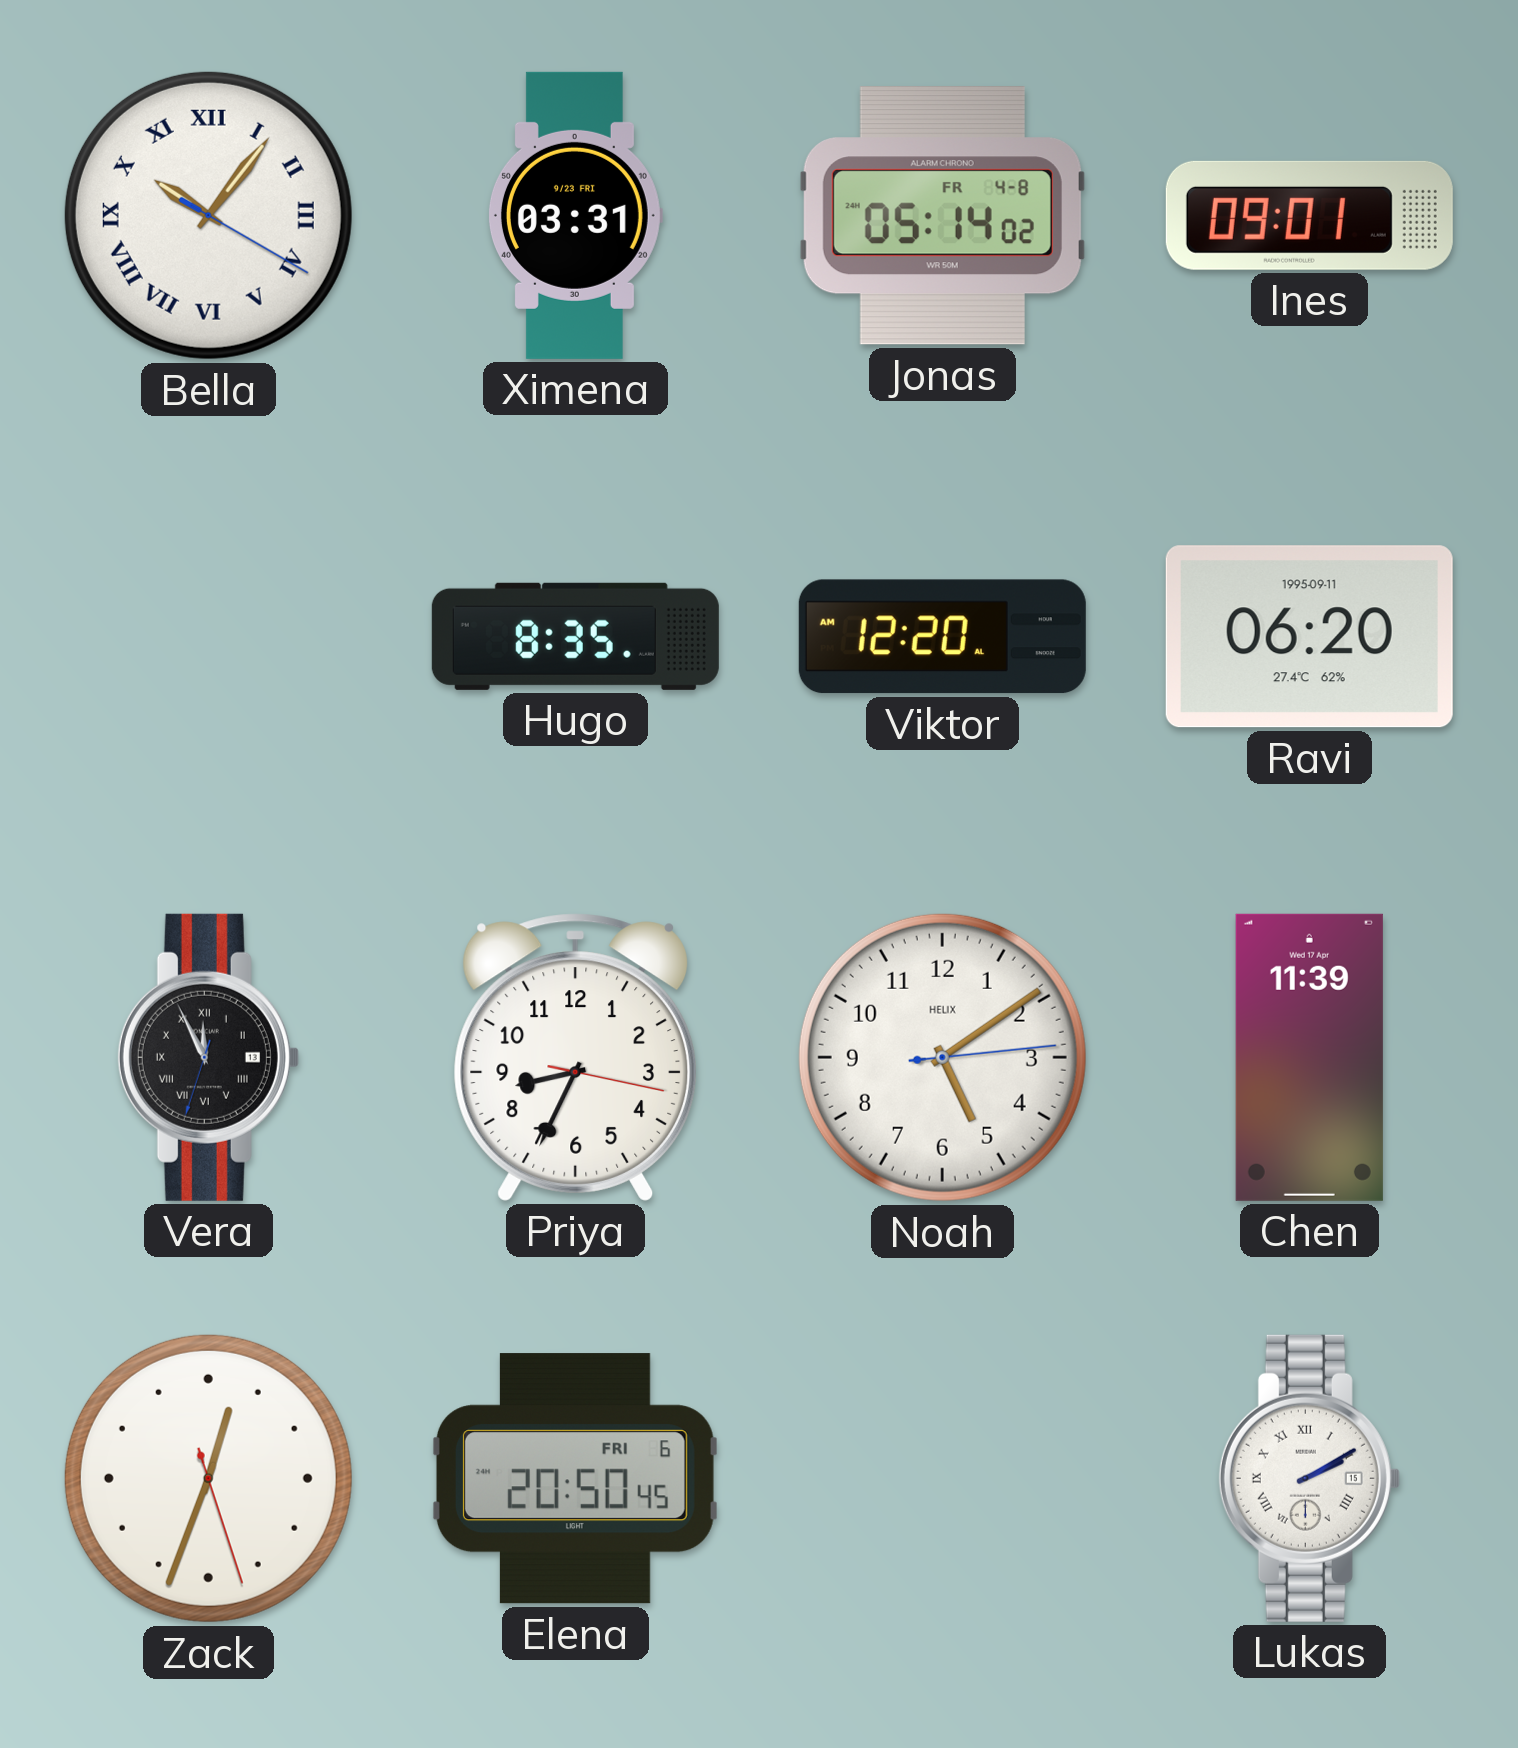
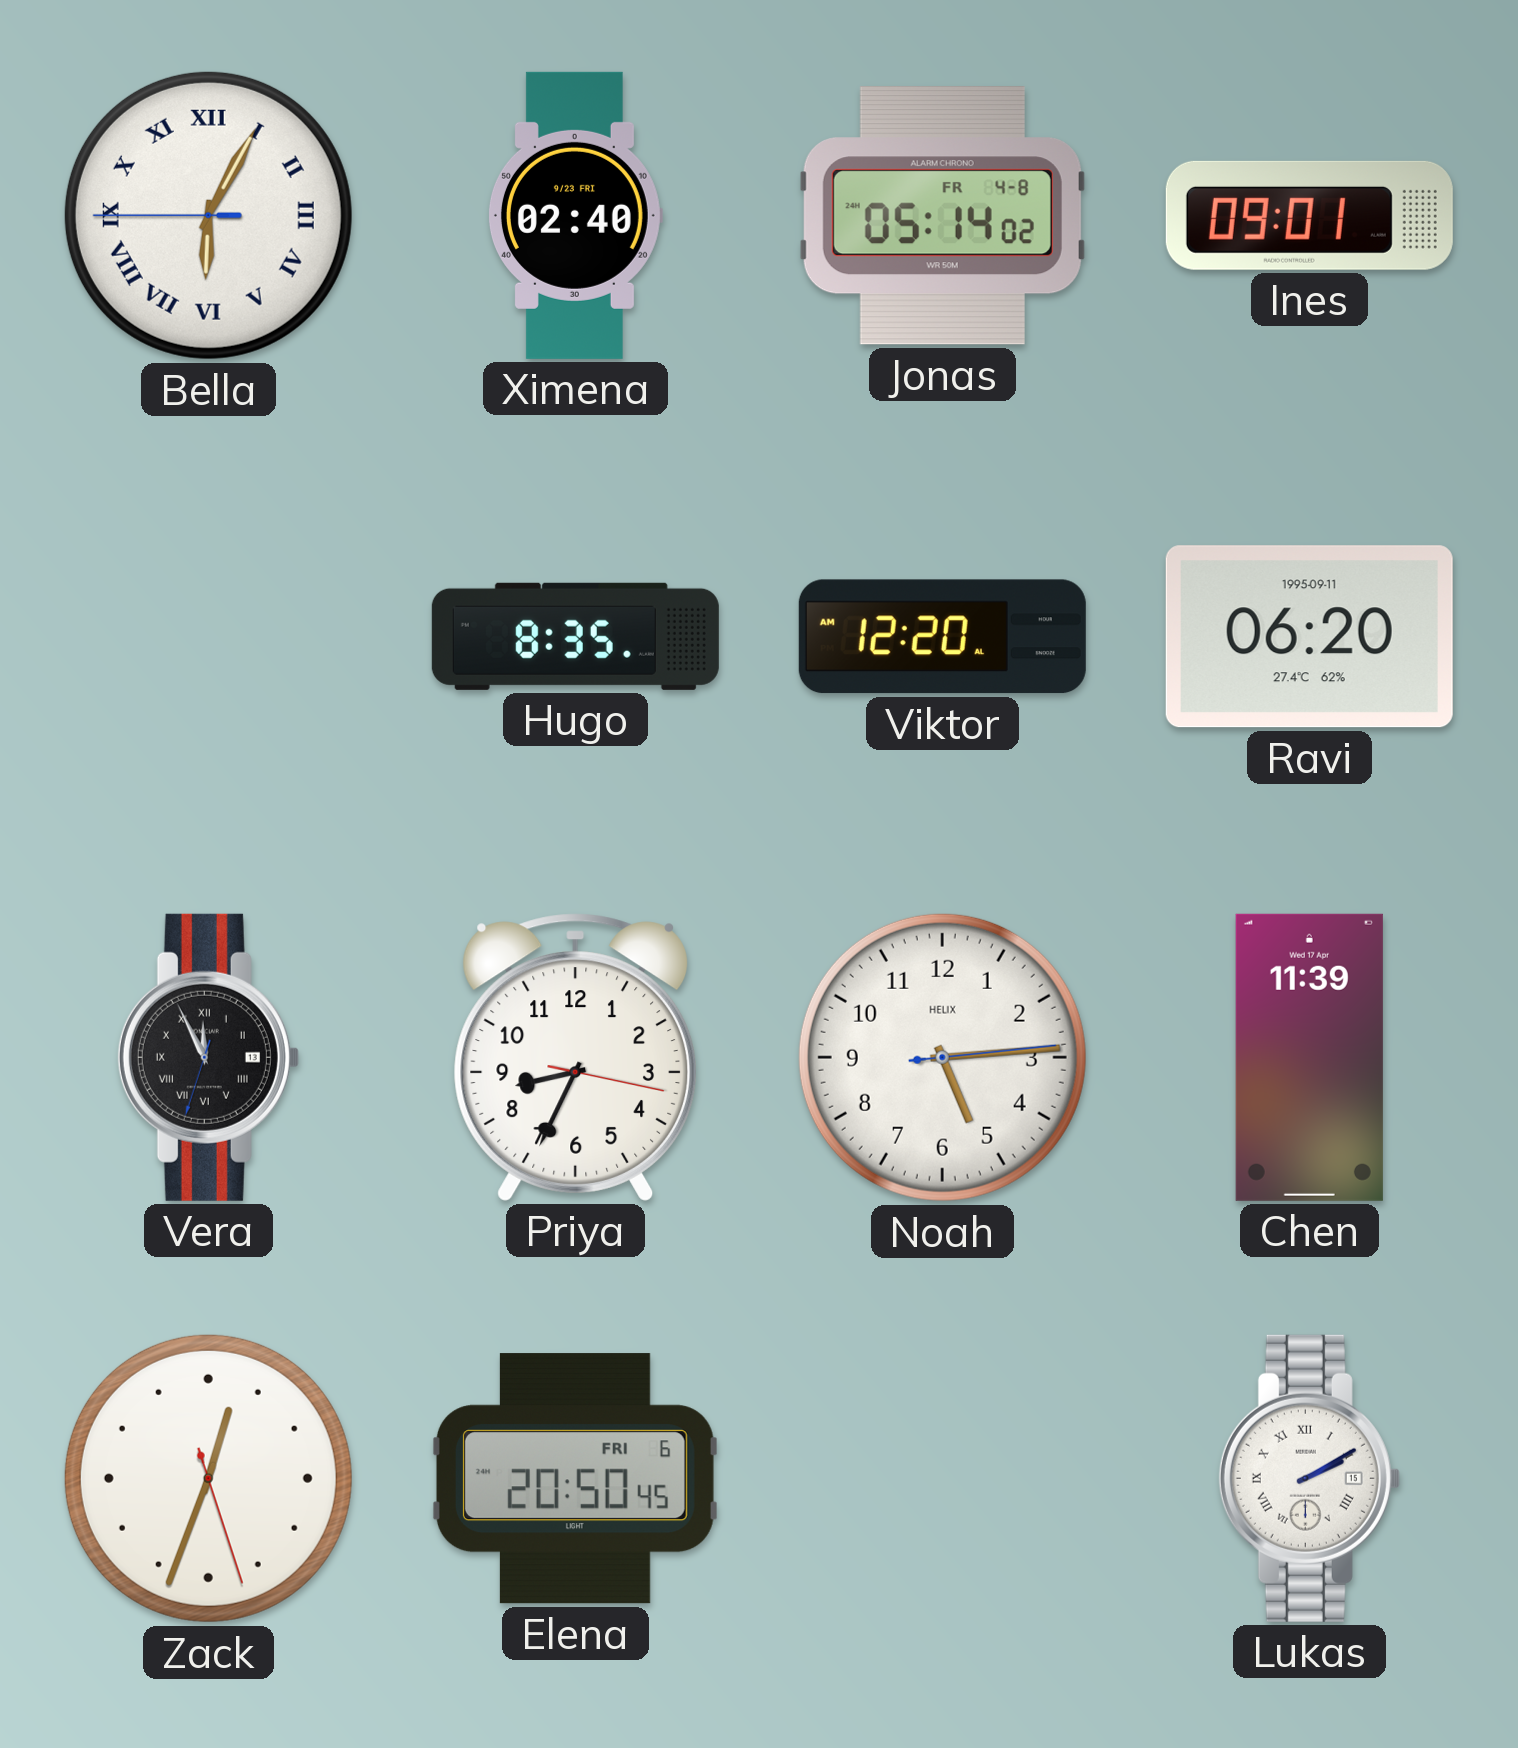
Bella: 10:06 -> 6:04 (208, 215)
Ximena: 03:31 -> 02:40 (575, 215)
Noah: 5:09 -> 5:14 (942, 1057)
